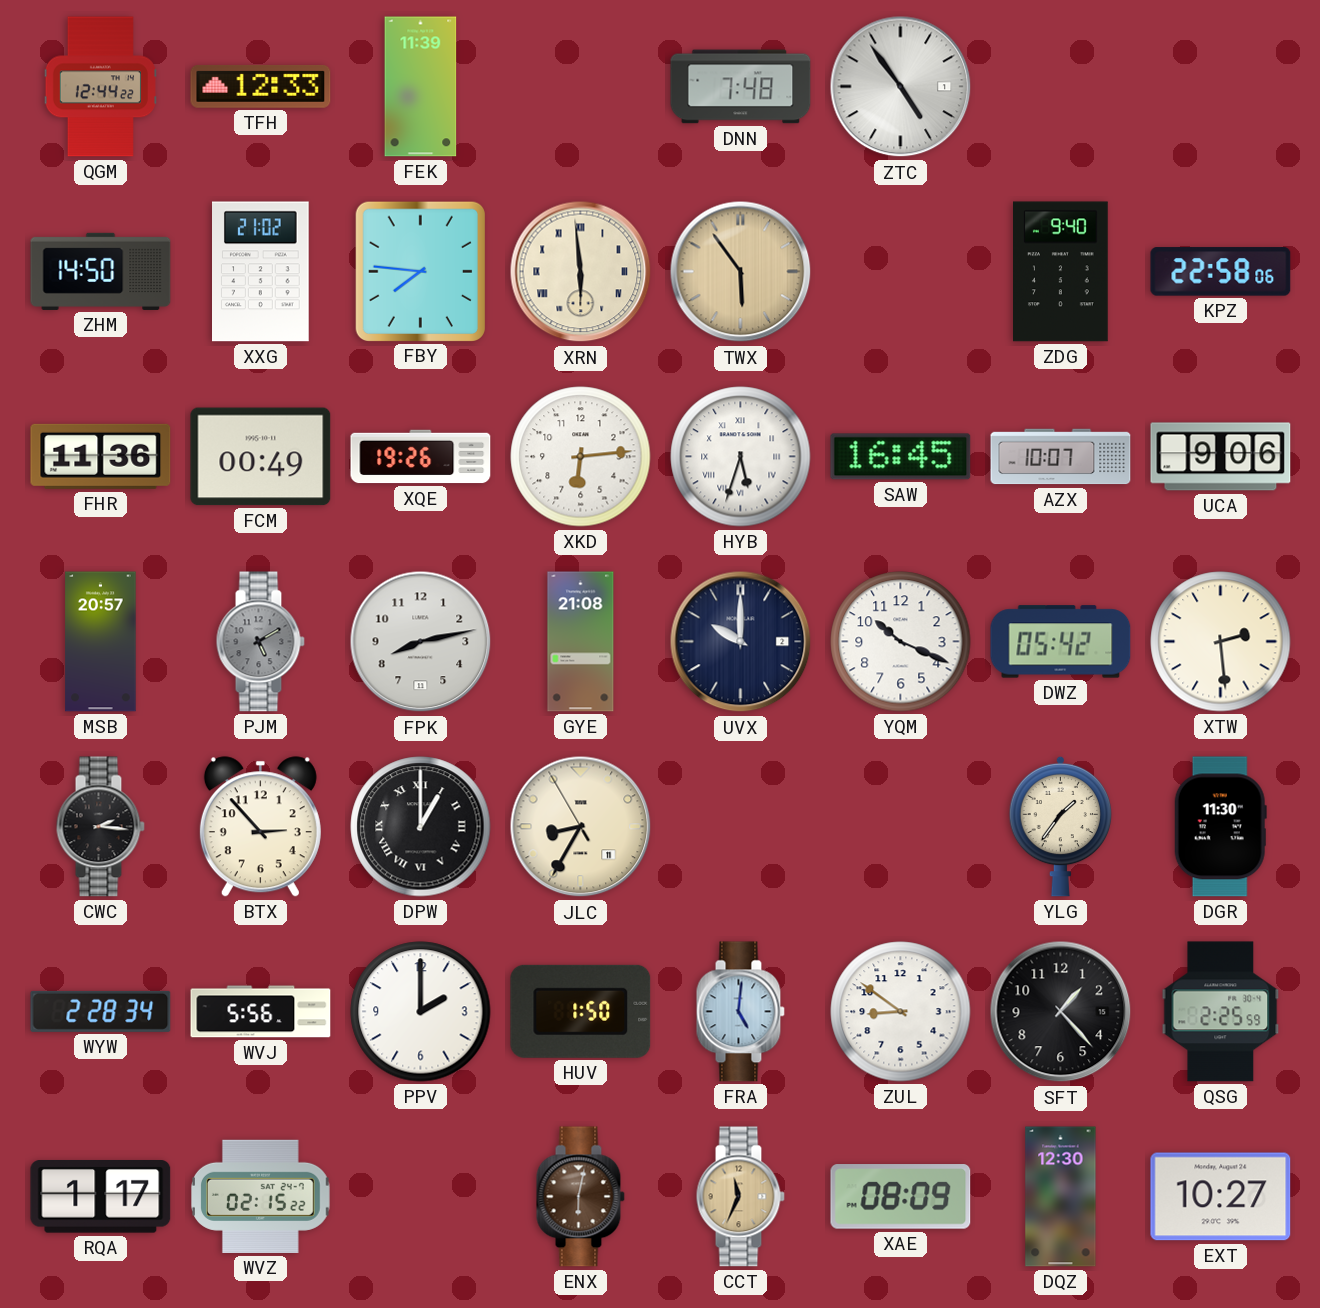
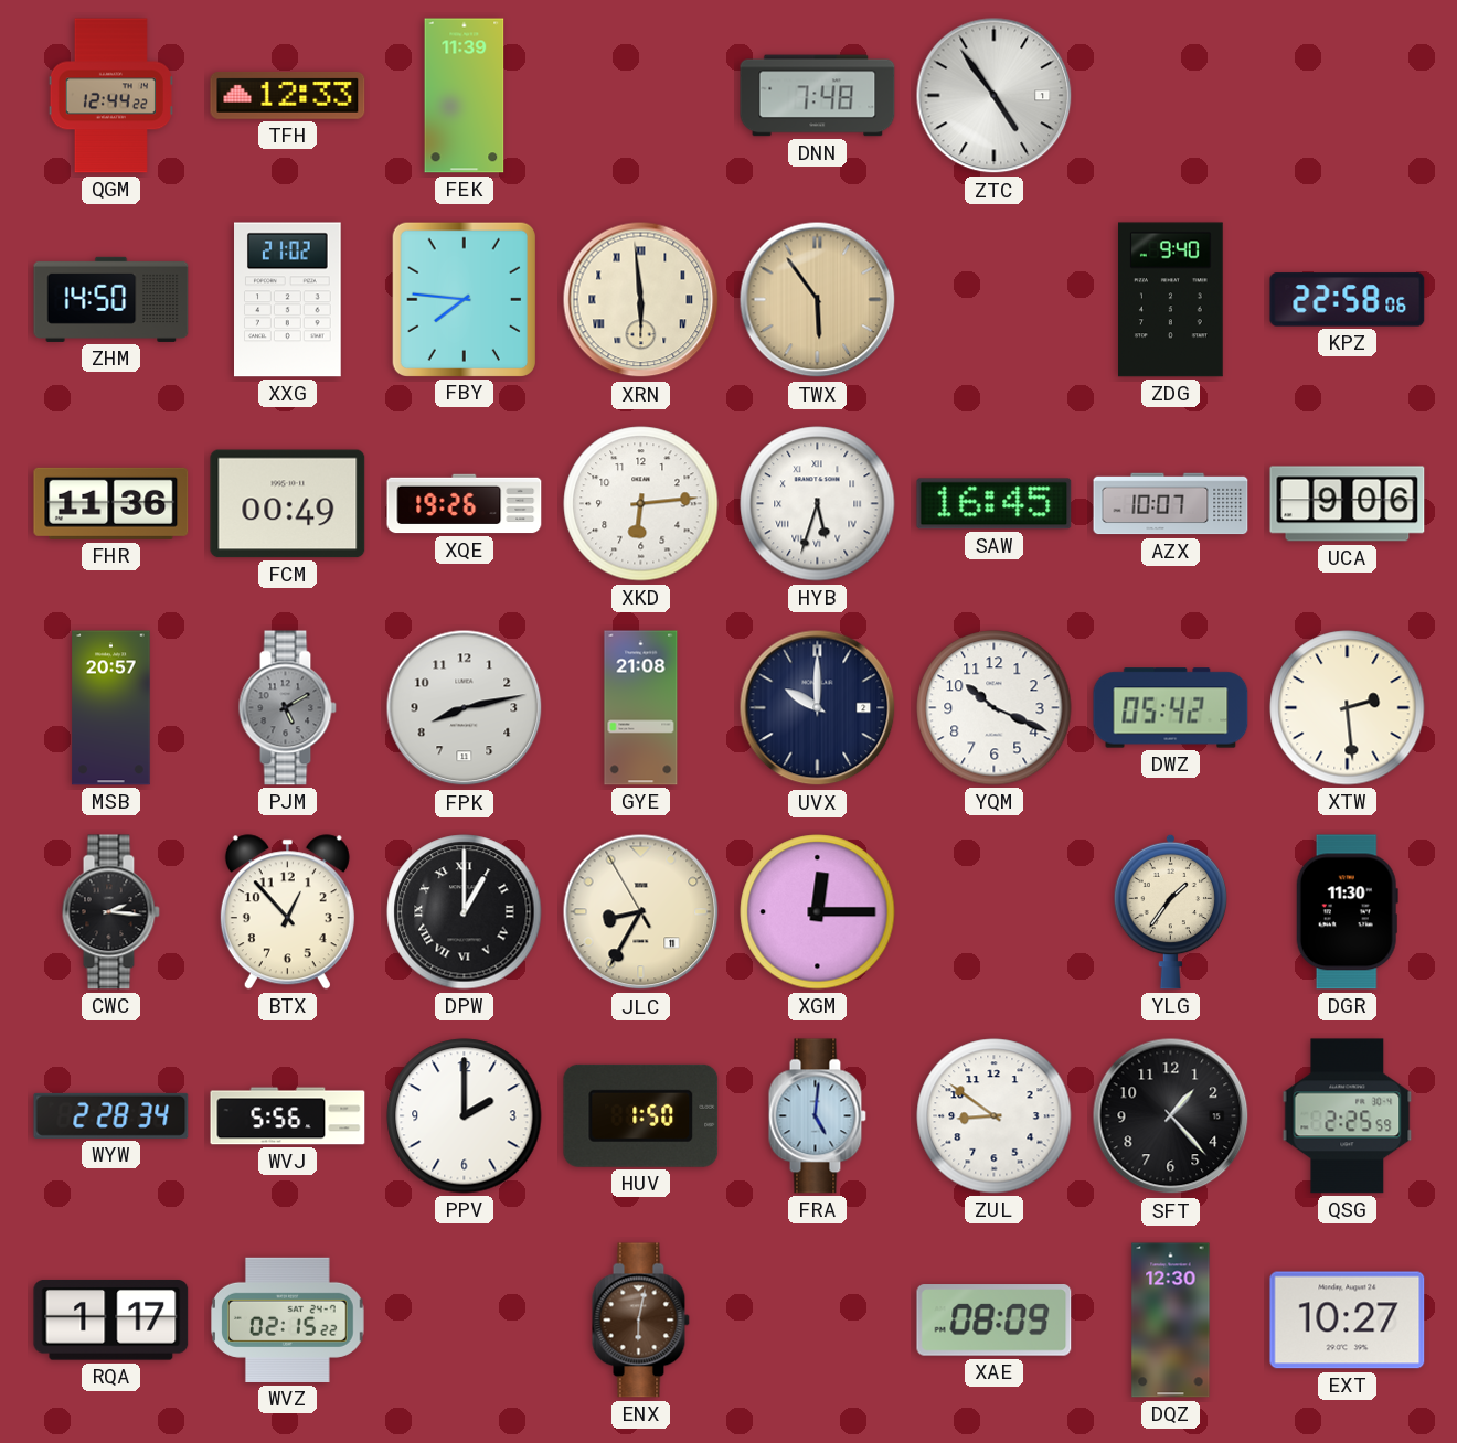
BTX: 2:53 -> 12:53 (287, 912)
XGM: none -> 12:15 (818, 912)
CCT: 11:34 -> none (740, 1197)
